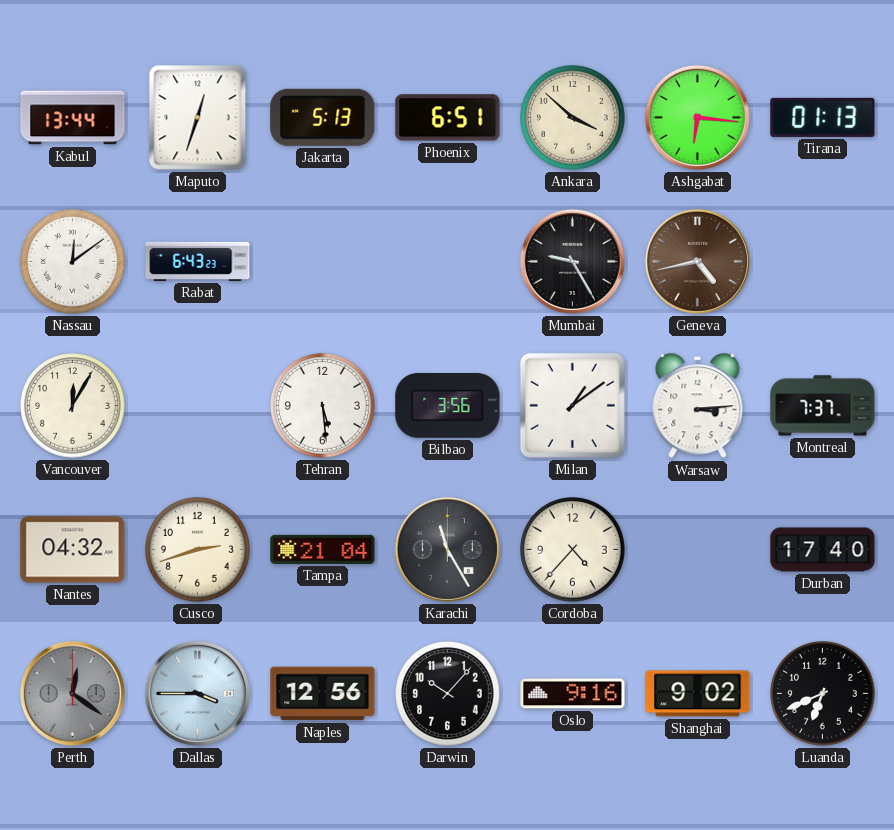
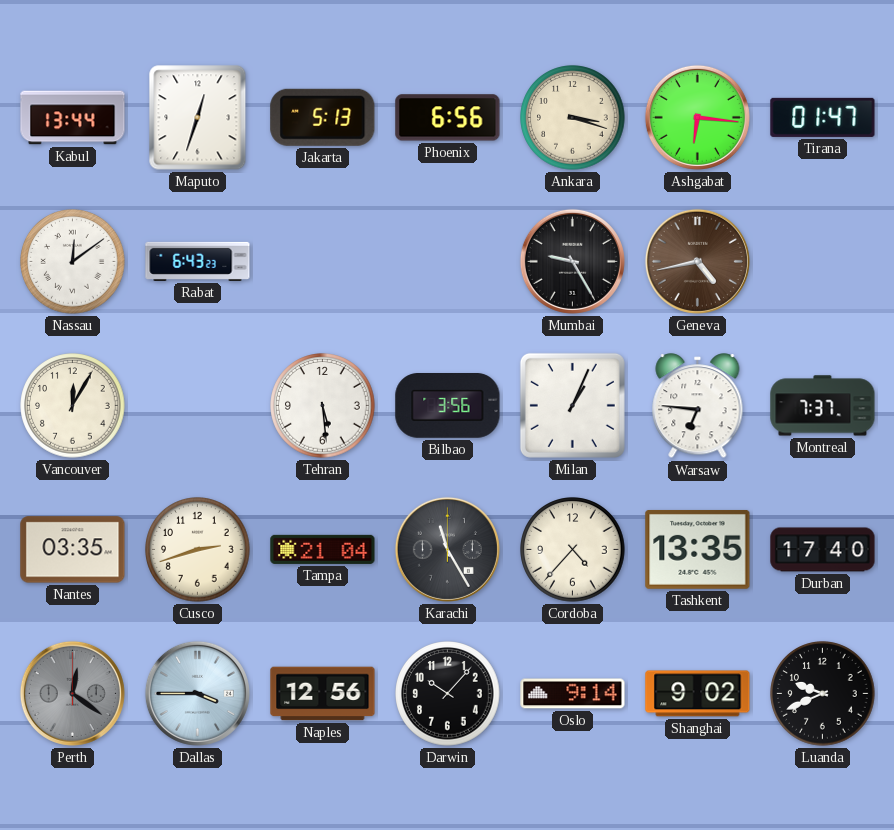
Phoenix: 6:51 -> 6:56 (448, 118)
Ankara: 3:52 -> 3:18 (573, 118)
Tirana: 01:13 -> 01:47 (823, 117)
Milan: 1:09 -> 1:04 (572, 405)
Warsaw: 3:14 -> 6:46 (698, 406)
Nantes: 04:32 -> 03:35 (73, 550)
Tashkent: none -> 13:35 (698, 549)
Oslo: 9:16 -> 9:14 (573, 694)
Luanda: 6:41 -> 9:41 (823, 694)
